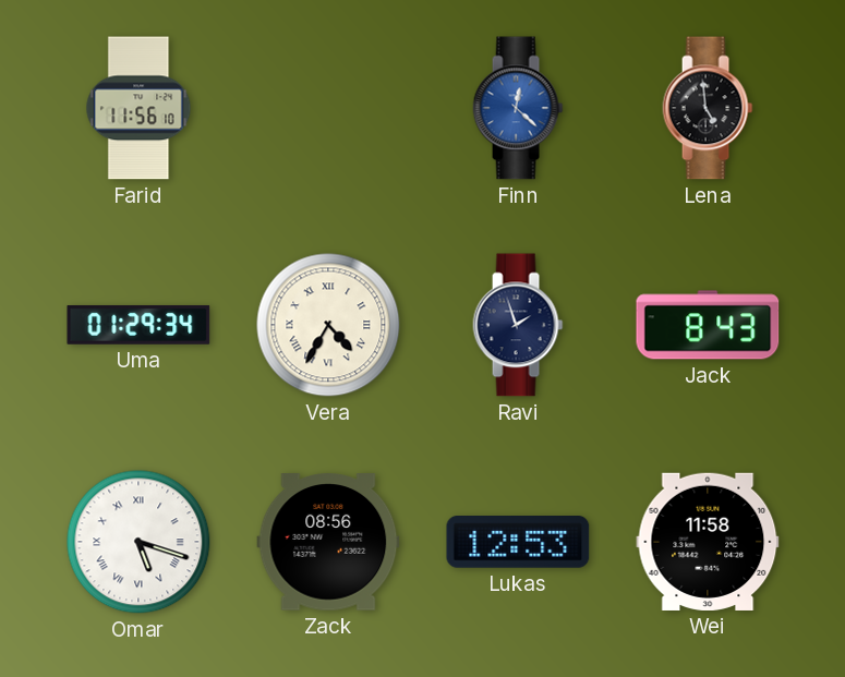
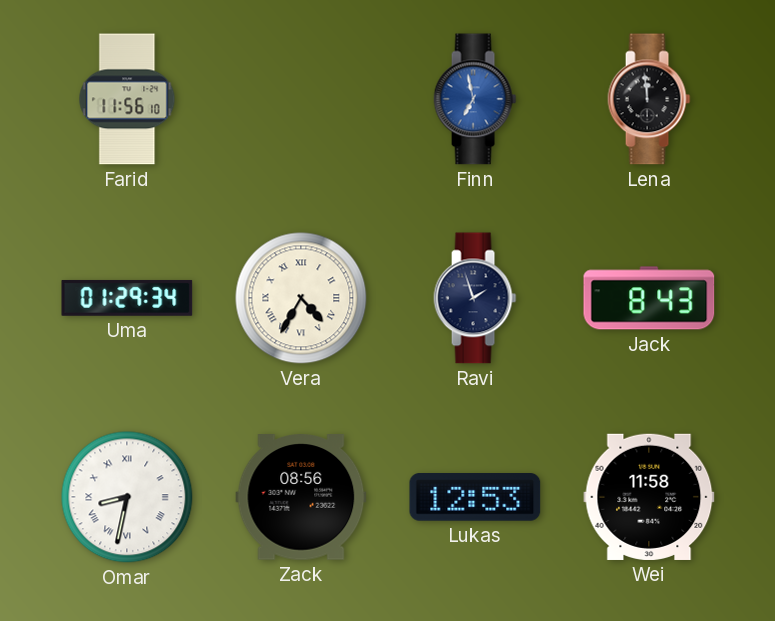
Finn: 12:22 -> 6:58 (475, 99)
Lena: 4:59 -> 11:59 (649, 99)
Omar: 5:18 -> 8:32 (127, 497)
